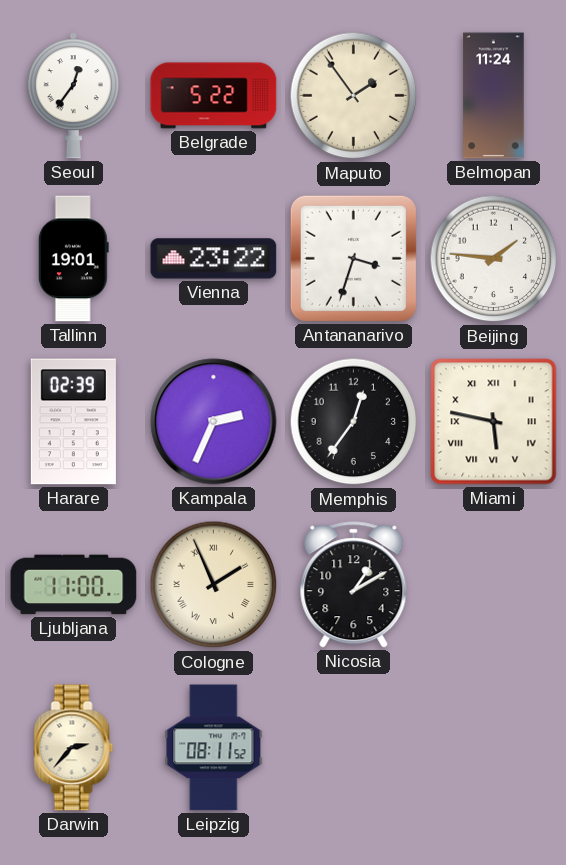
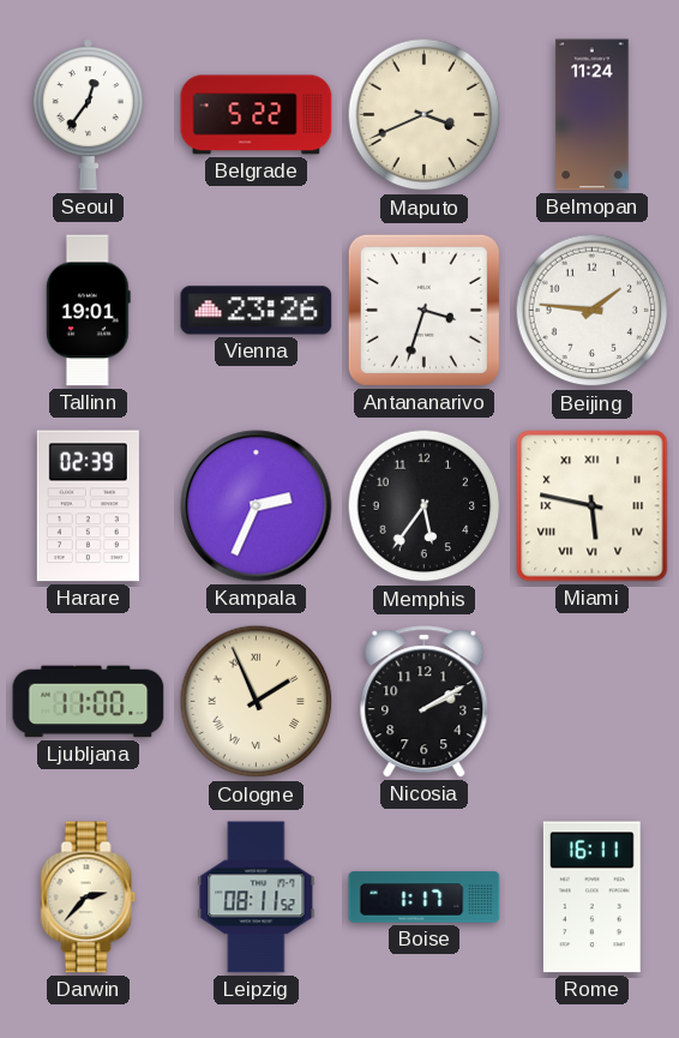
Maputo: 1:54 -> 3:41 (425, 115)
Vienna: 23:22 -> 23:26 (257, 311)
Memphis: 12:36 -> 5:36 (425, 506)
Nicosia: 1:10 -> 2:10 (425, 702)
Boise: none -> 1:17 (425, 898)
Rome: none -> 16:11 (591, 898)
